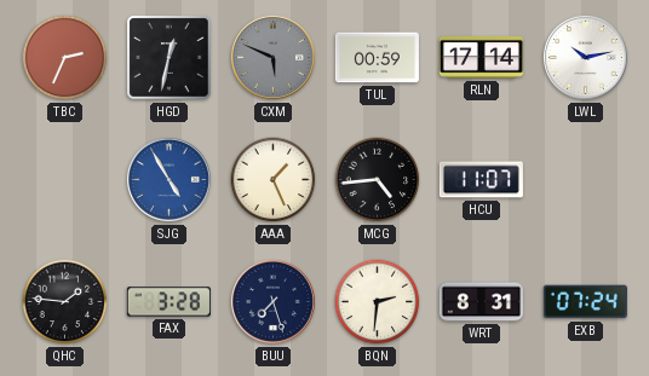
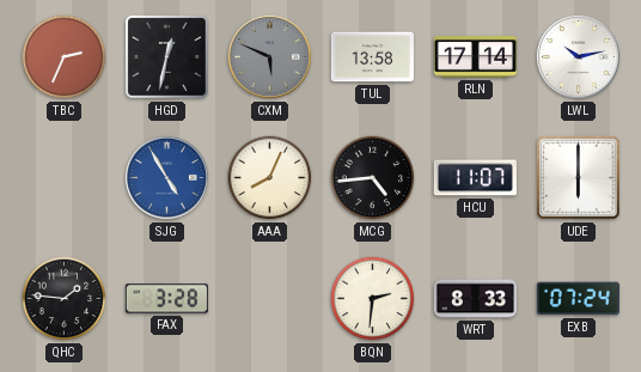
TUL: 00:59 -> 13:58 (372, 57)
AAA: 1:26 -> 8:04 (270, 178)
UDE: none -> 6:00 (579, 178)
BUU: 7:27 -> none (272, 301)
WRT: 8:31 -> 8:33 (475, 299)
